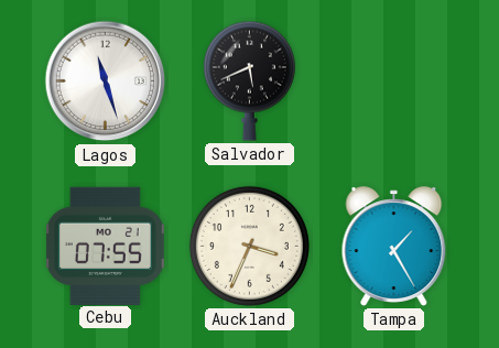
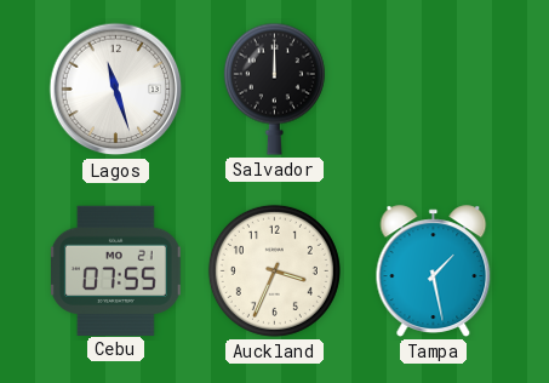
Salvador: 5:41 -> 12:00 (274, 88)
Tampa: 1:25 -> 1:28 (434, 271)
